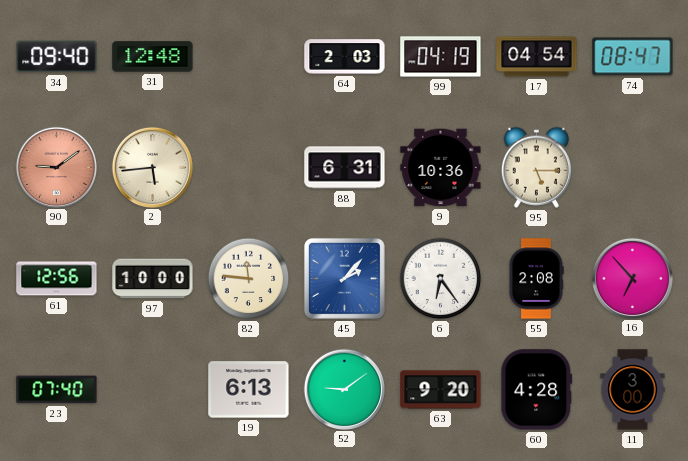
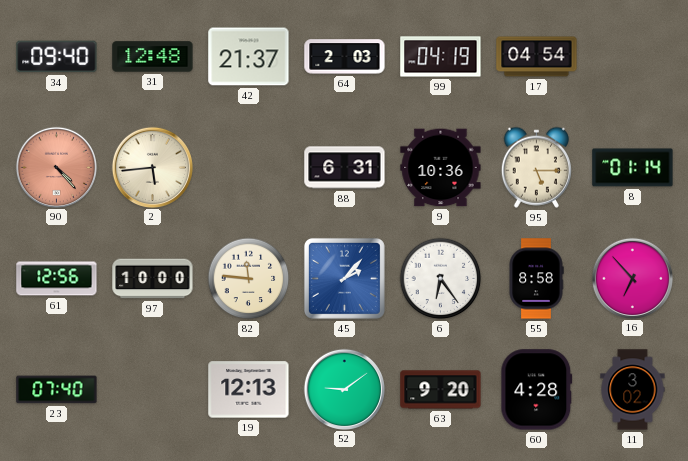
42: none -> 21:37 (249, 57)
74: 08:47 -> none (633, 57)
90: 9:09 -> 4:23 (56, 167)
8: none -> 01:14 (633, 168)
55: 2:08 -> 8:58 (536, 279)
19: 6:13 -> 12:13 (249, 390)
11: 3:00 -> 3:02 (633, 390)
